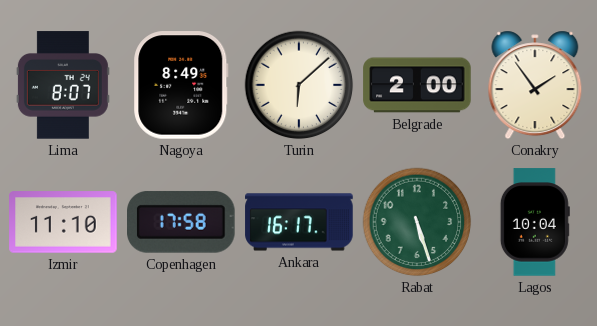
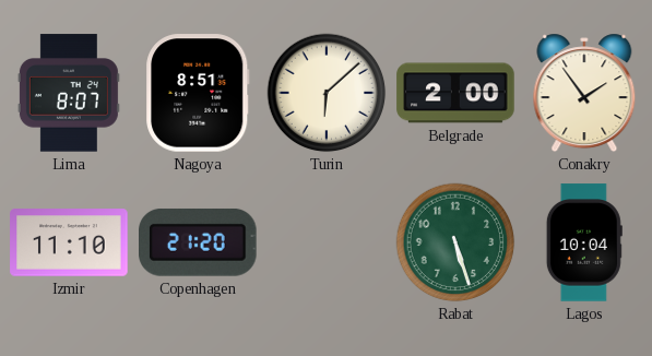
Nagoya: 8:49 -> 8:51 (198, 93)
Copenhagen: 17:58 -> 21:20 (199, 242)
Ankara: 16:17 -> none (299, 222)
